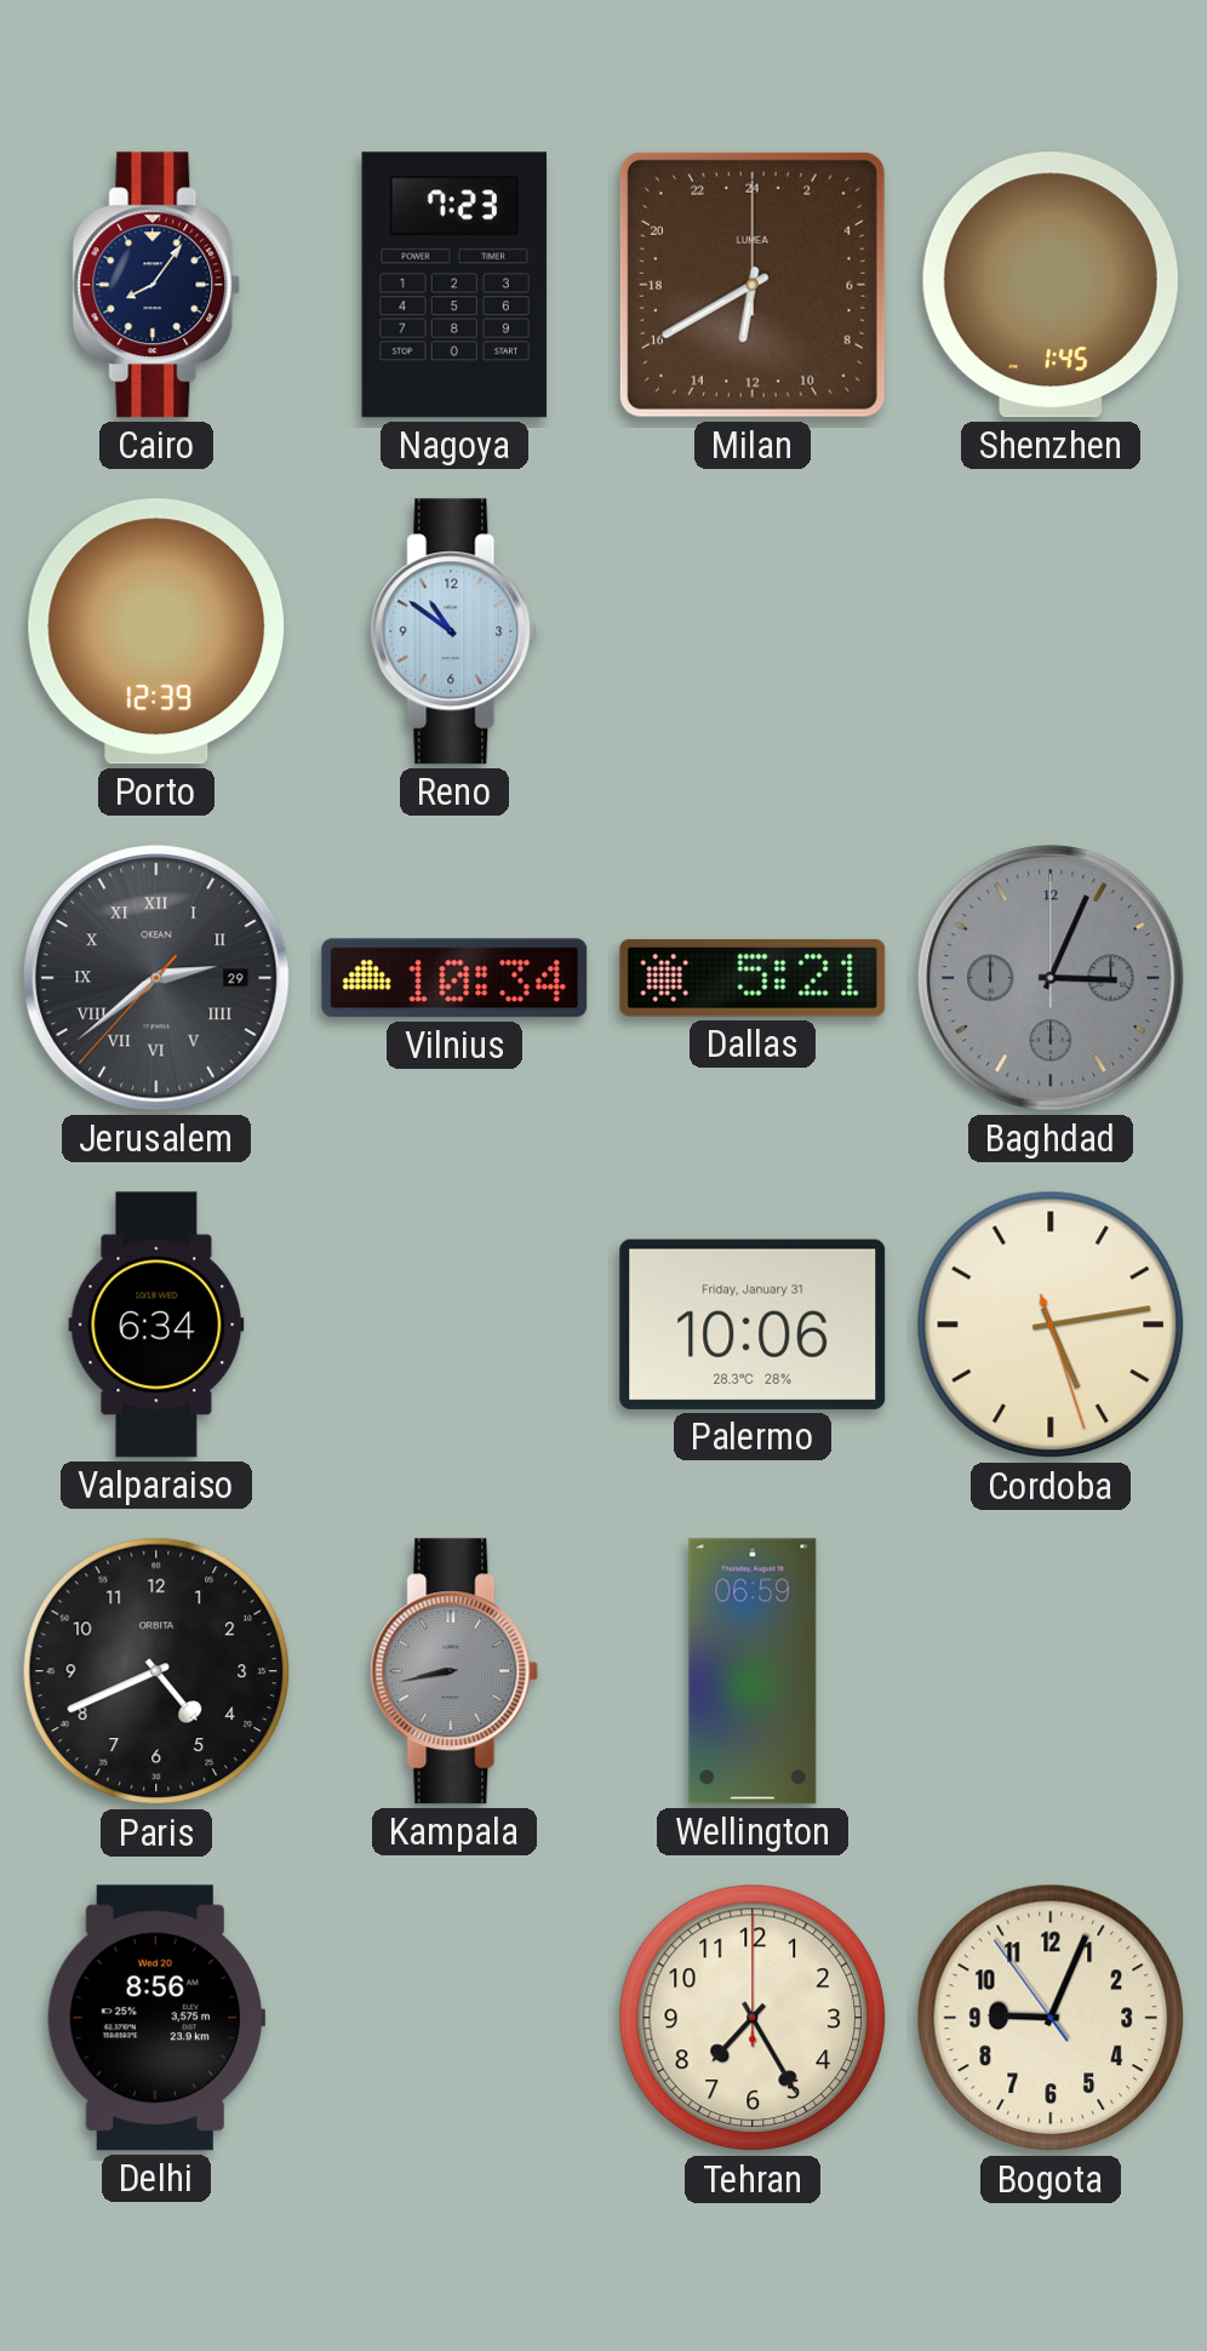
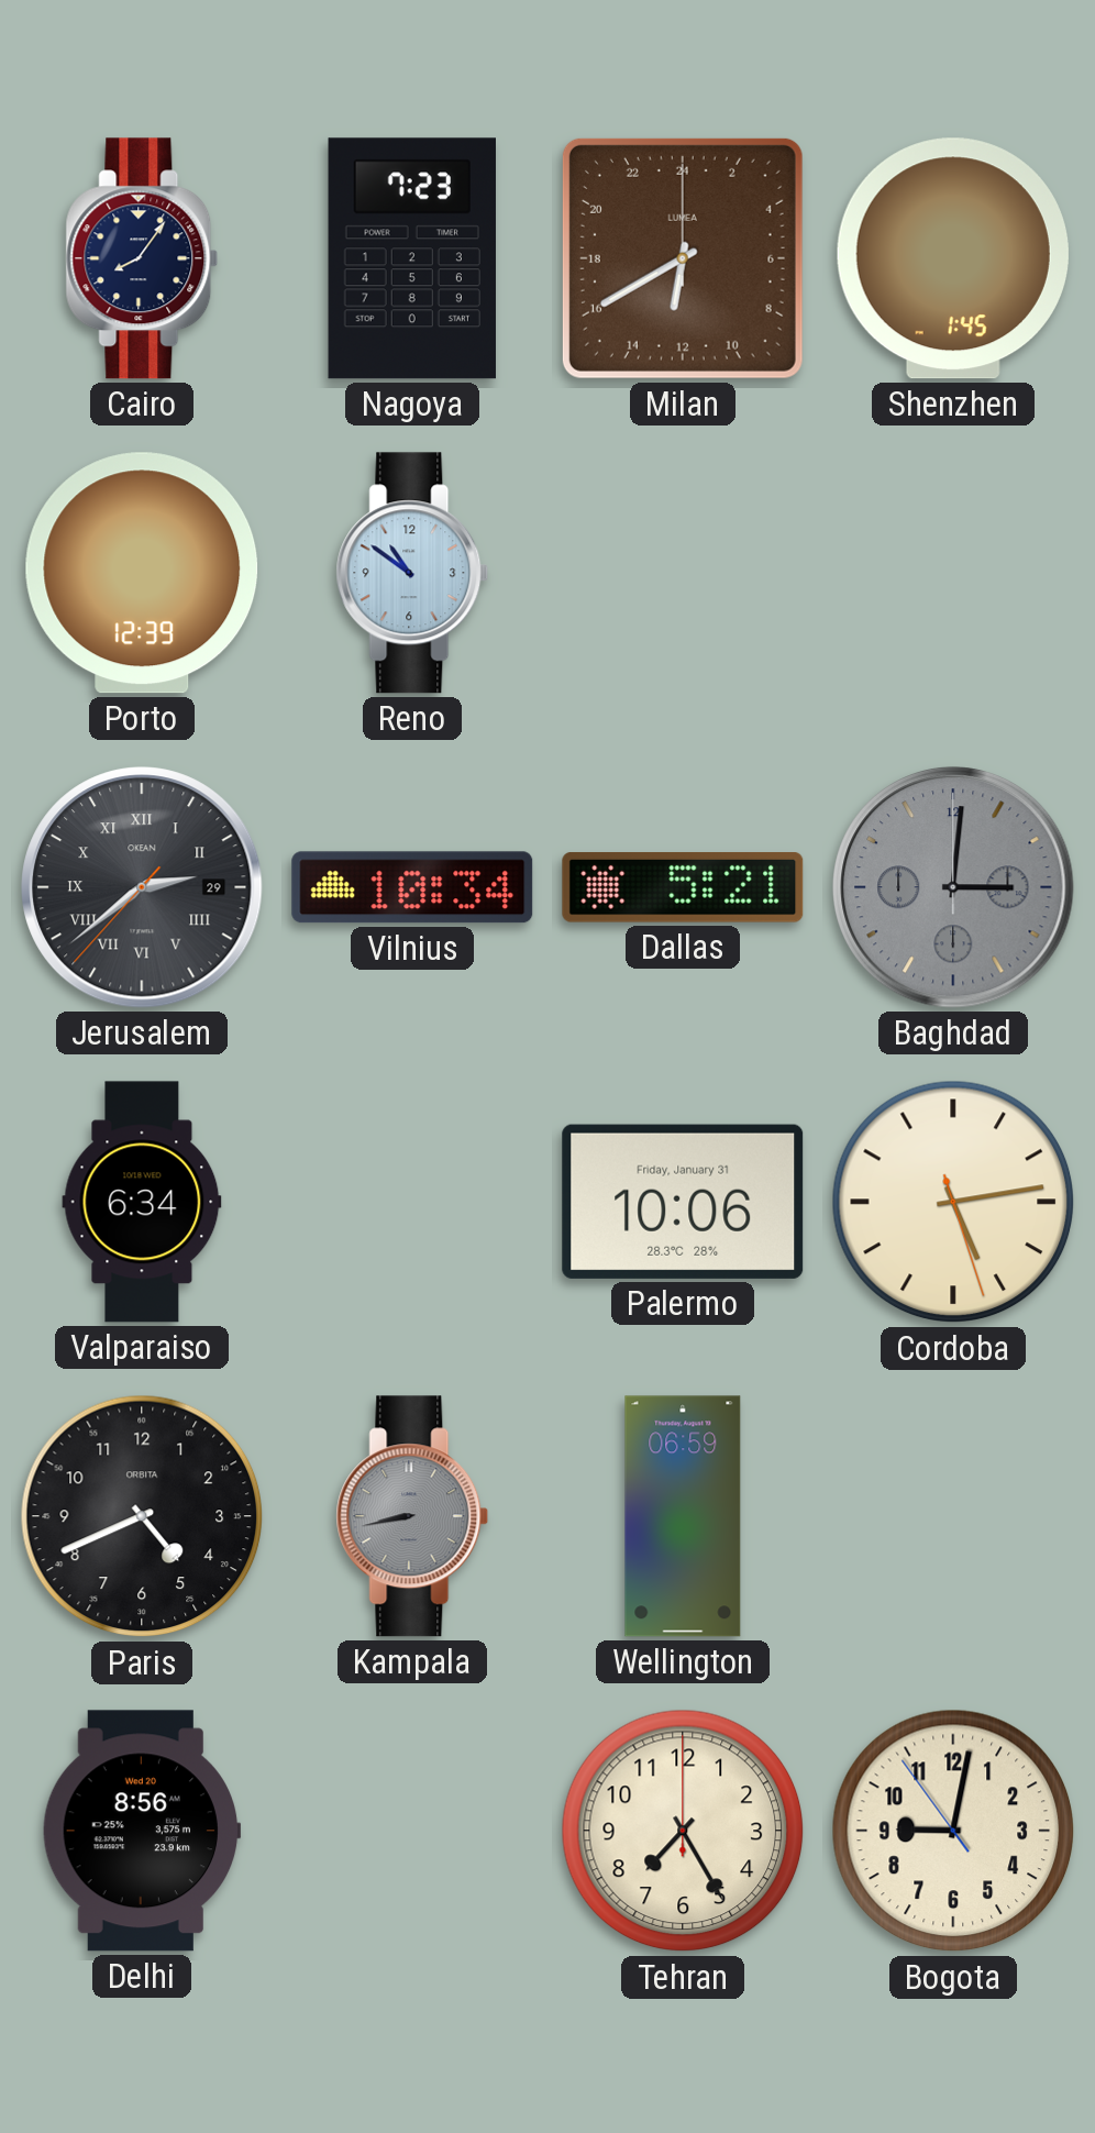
Baghdad: 3:04 -> 3:01 (953, 887)
Bogota: 9:03 -> 9:01 (953, 1831)
